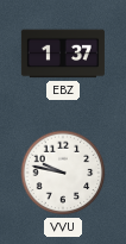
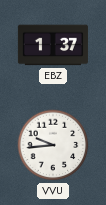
VVU: 9:47 -> 9:44 (53, 145)
